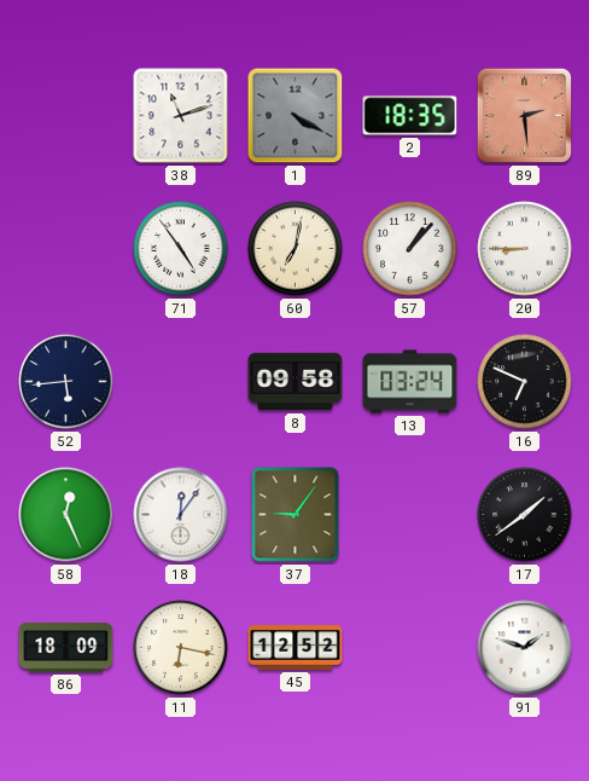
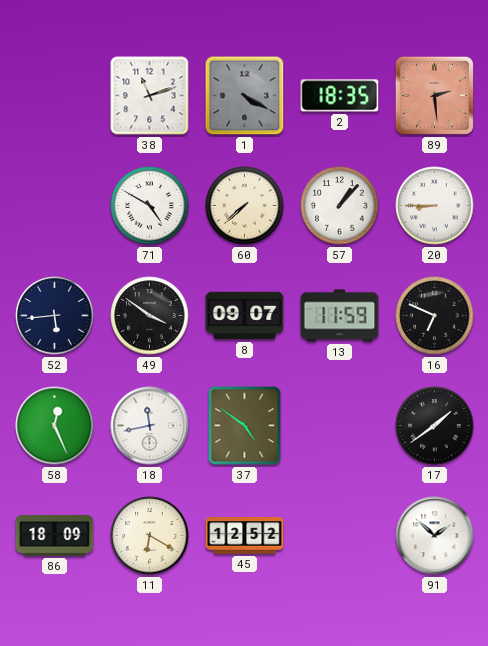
71: 4:54 -> 4:50 (150, 206)
60: 7:02 -> 7:38 (245, 206)
49: none -> 3:51 (150, 316)
8: 09:58 -> 09:07 (245, 316)
13: 03:24 -> 11:59 (340, 316)
18: 12:06 -> 11:43 (150, 426)
37: 9:06 -> 4:51 (245, 426)
11: 6:17 -> 6:20 (150, 536)
91: 1:48 -> 1:52 (435, 536)
